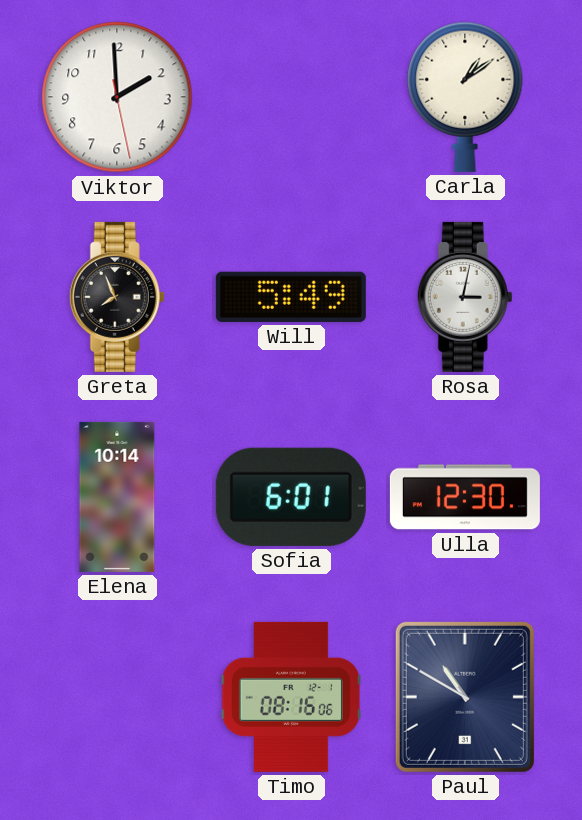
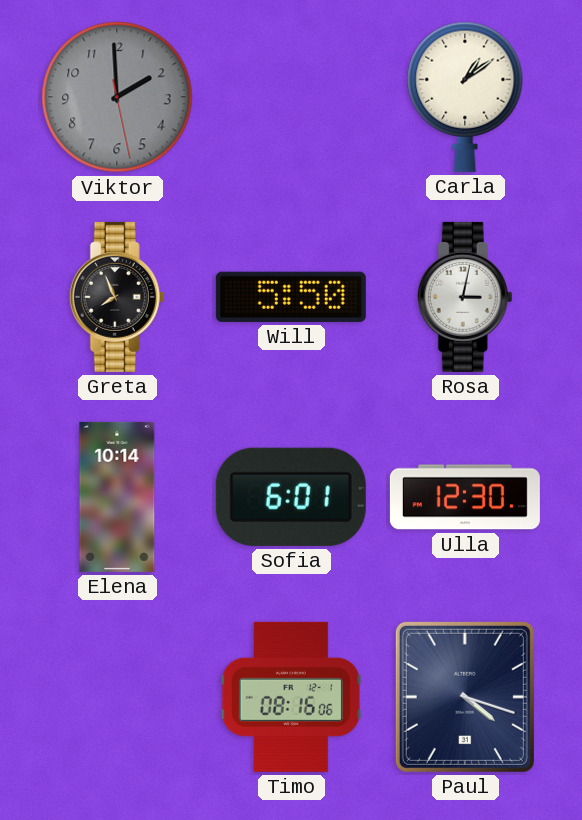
Viktor dial: white -> grey (117, 97)
Will: 5:49 -> 5:50 (291, 297)
Paul: 10:50 -> 4:18 (465, 697)
